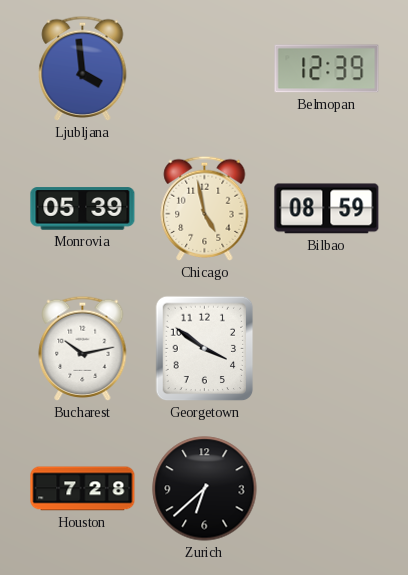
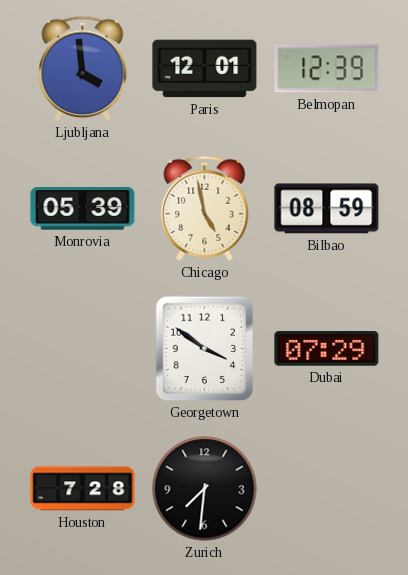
Paris: none -> 12:01 (205, 69)
Bucharest: 10:13 -> none (83, 348)
Dubai: none -> 07:29 (327, 349)
Zurich: 6:38 -> 7:31 (205, 489)
